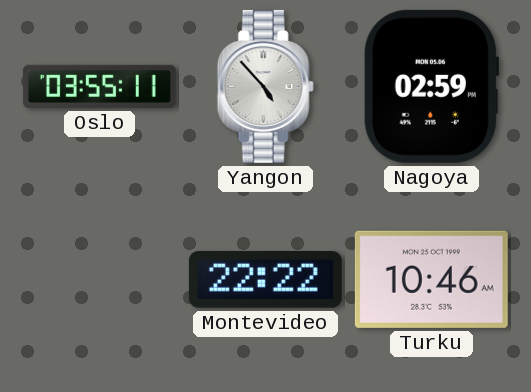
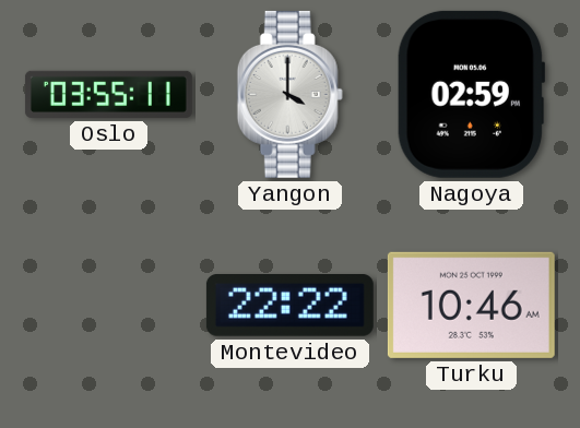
Yangon: 4:53 -> 4:00 (289, 94)
